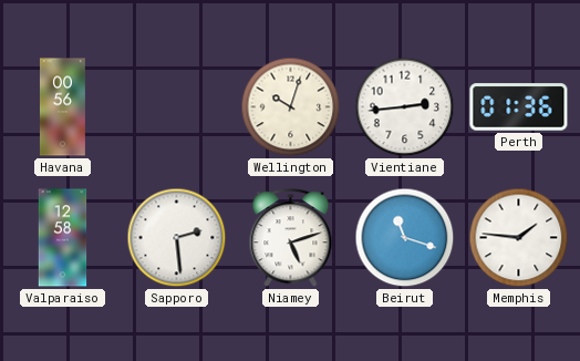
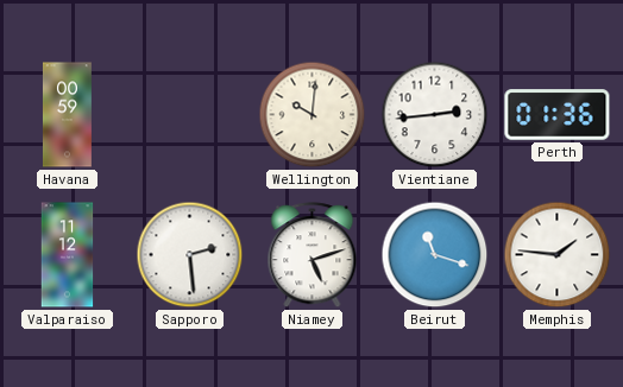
Havana: 00:56 -> 00:59 (68, 115)
Wellington: 10:03 -> 10:01 (313, 115)
Valparaiso: 12:58 -> 11:12 (68, 255)
